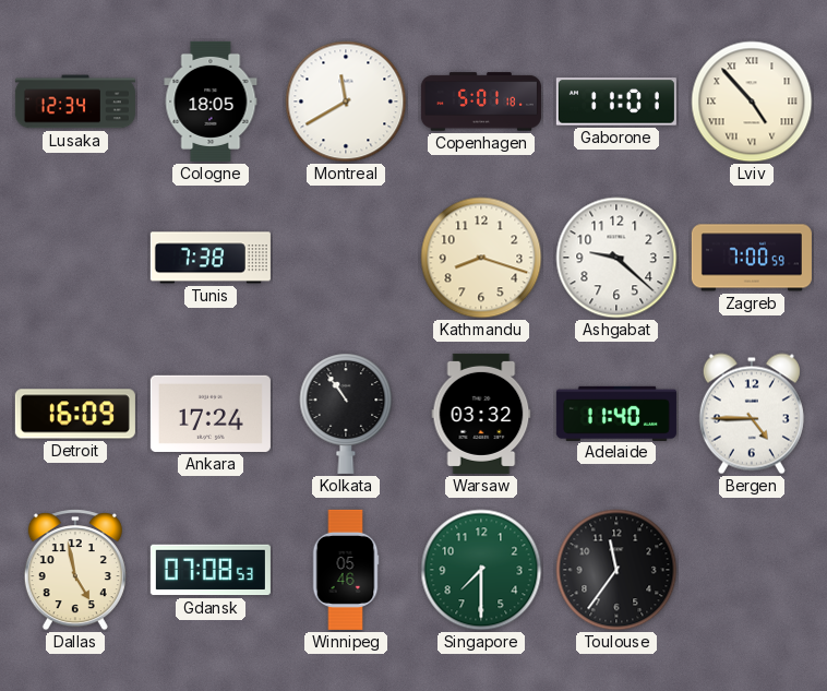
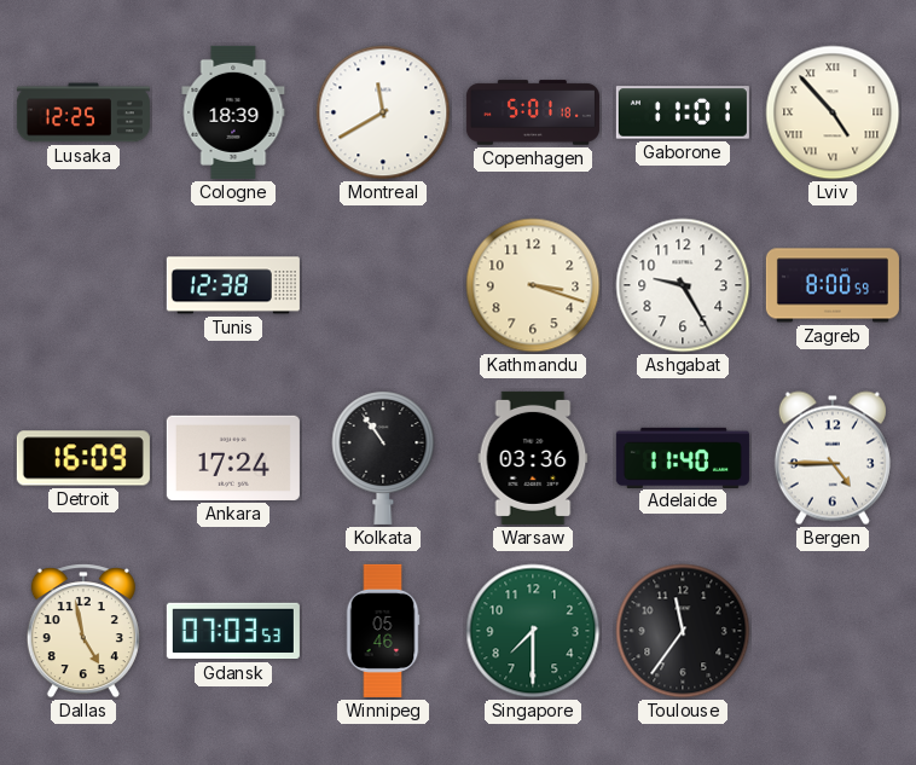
Lusaka: 12:34 -> 12:25 (83, 112)
Cologne: 18:05 -> 18:39 (233, 112)
Tunis: 7:38 -> 12:38 (233, 285)
Kathmandu: 8:18 -> 3:18 (533, 285)
Ashgabat: 9:22 -> 9:25 (683, 285)
Zagreb: 7:00 -> 8:00 (833, 285)
Warsaw: 03:32 -> 03:36 (533, 458)
Gdansk: 07:08 -> 07:03 (233, 631)
